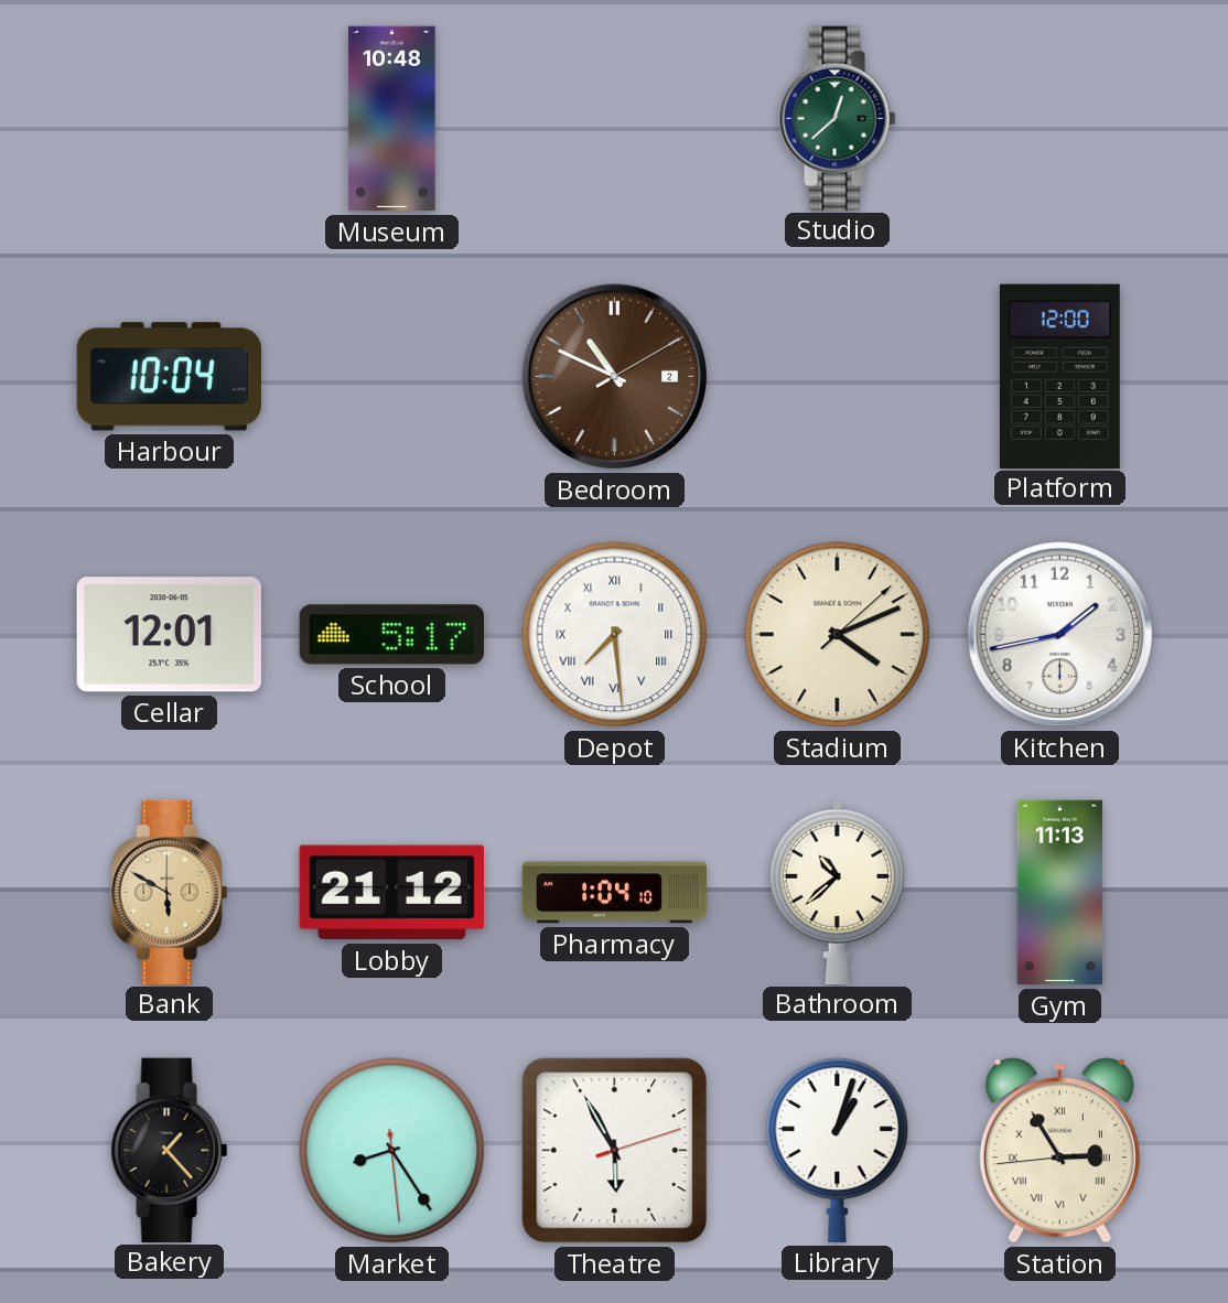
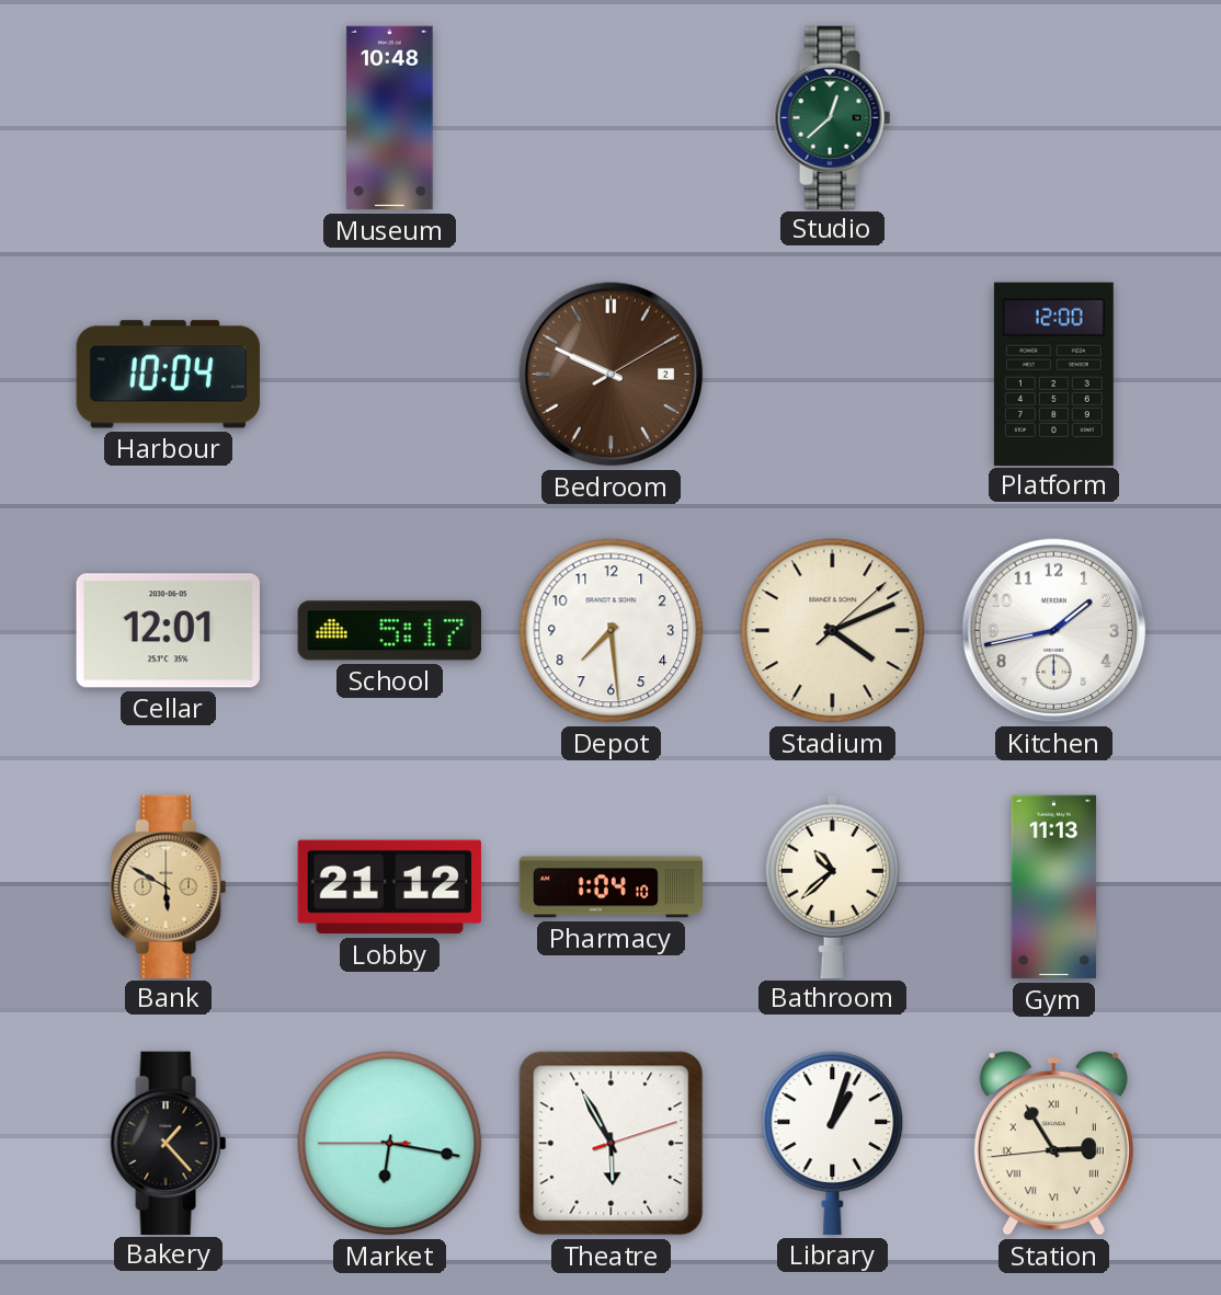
Bedroom: 10:49 -> 9:49 (612, 375)
Depot numerals: Roman -> Arabic (612, 631)
Market: 8:24 -> 6:16 (390, 1144)
